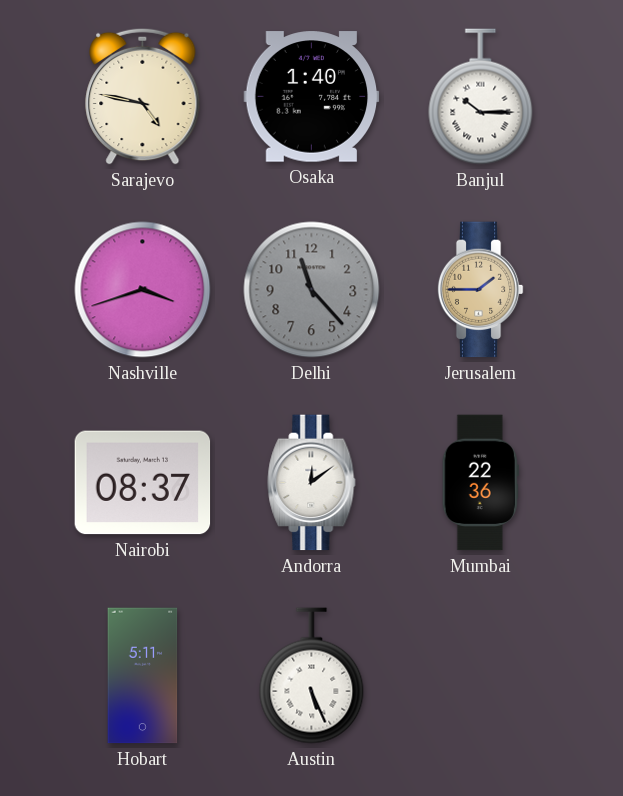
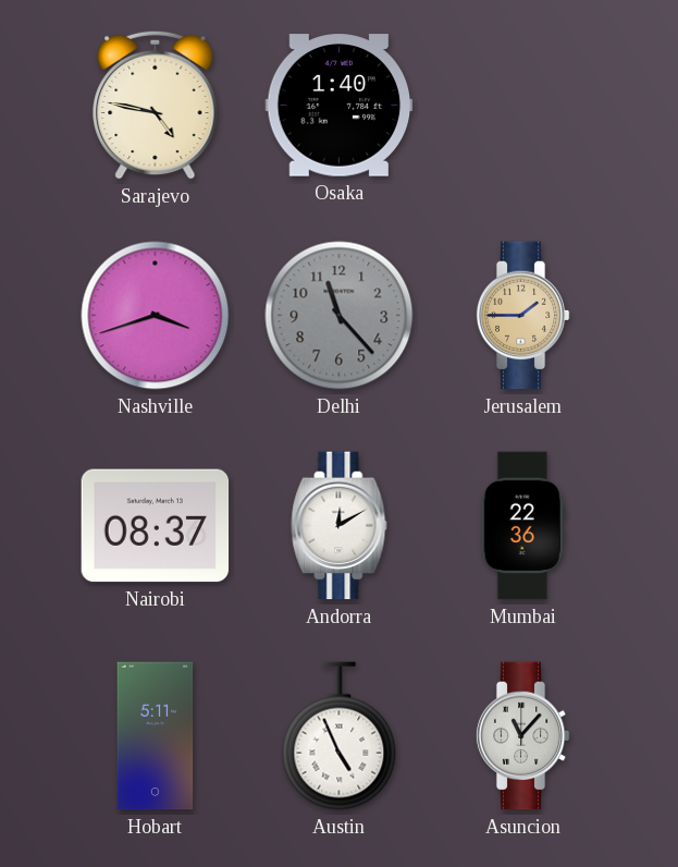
Banjul: 10:15 -> none (481, 97)
Andorra: 12:09 -> 12:10 (340, 526)
Austin: 5:26 -> 4:56 (340, 736)
Asuncion: none -> 11:07 (522, 736)
